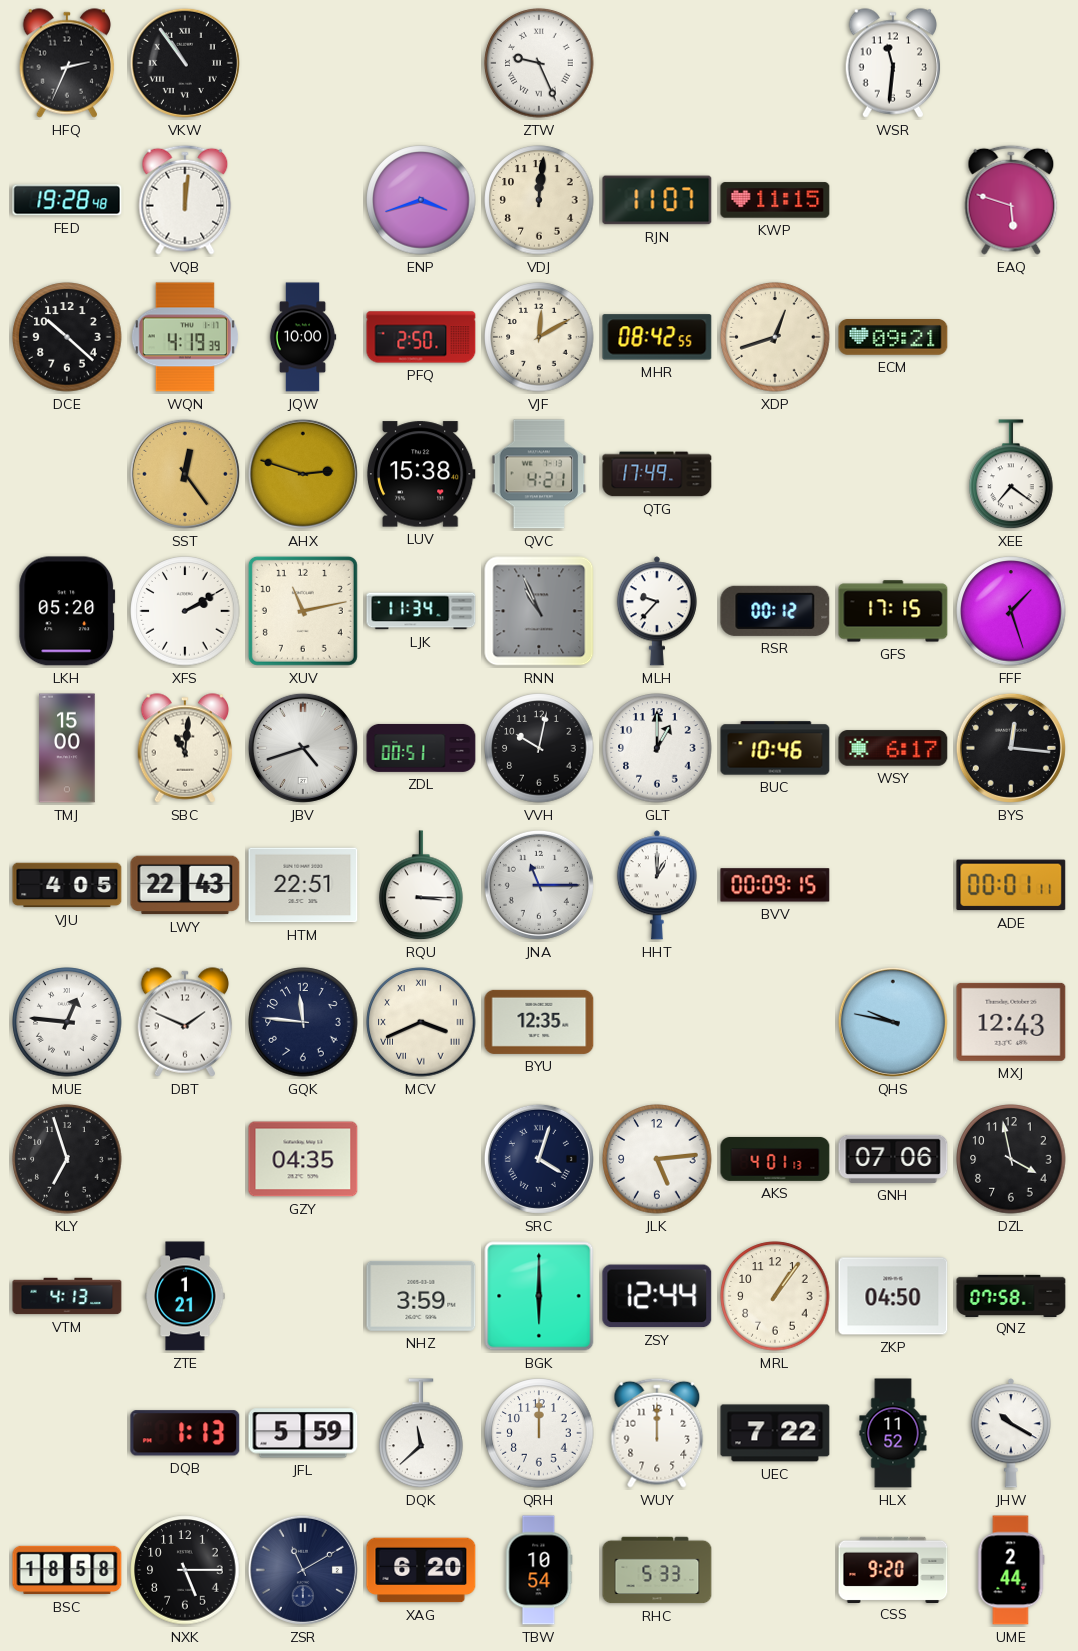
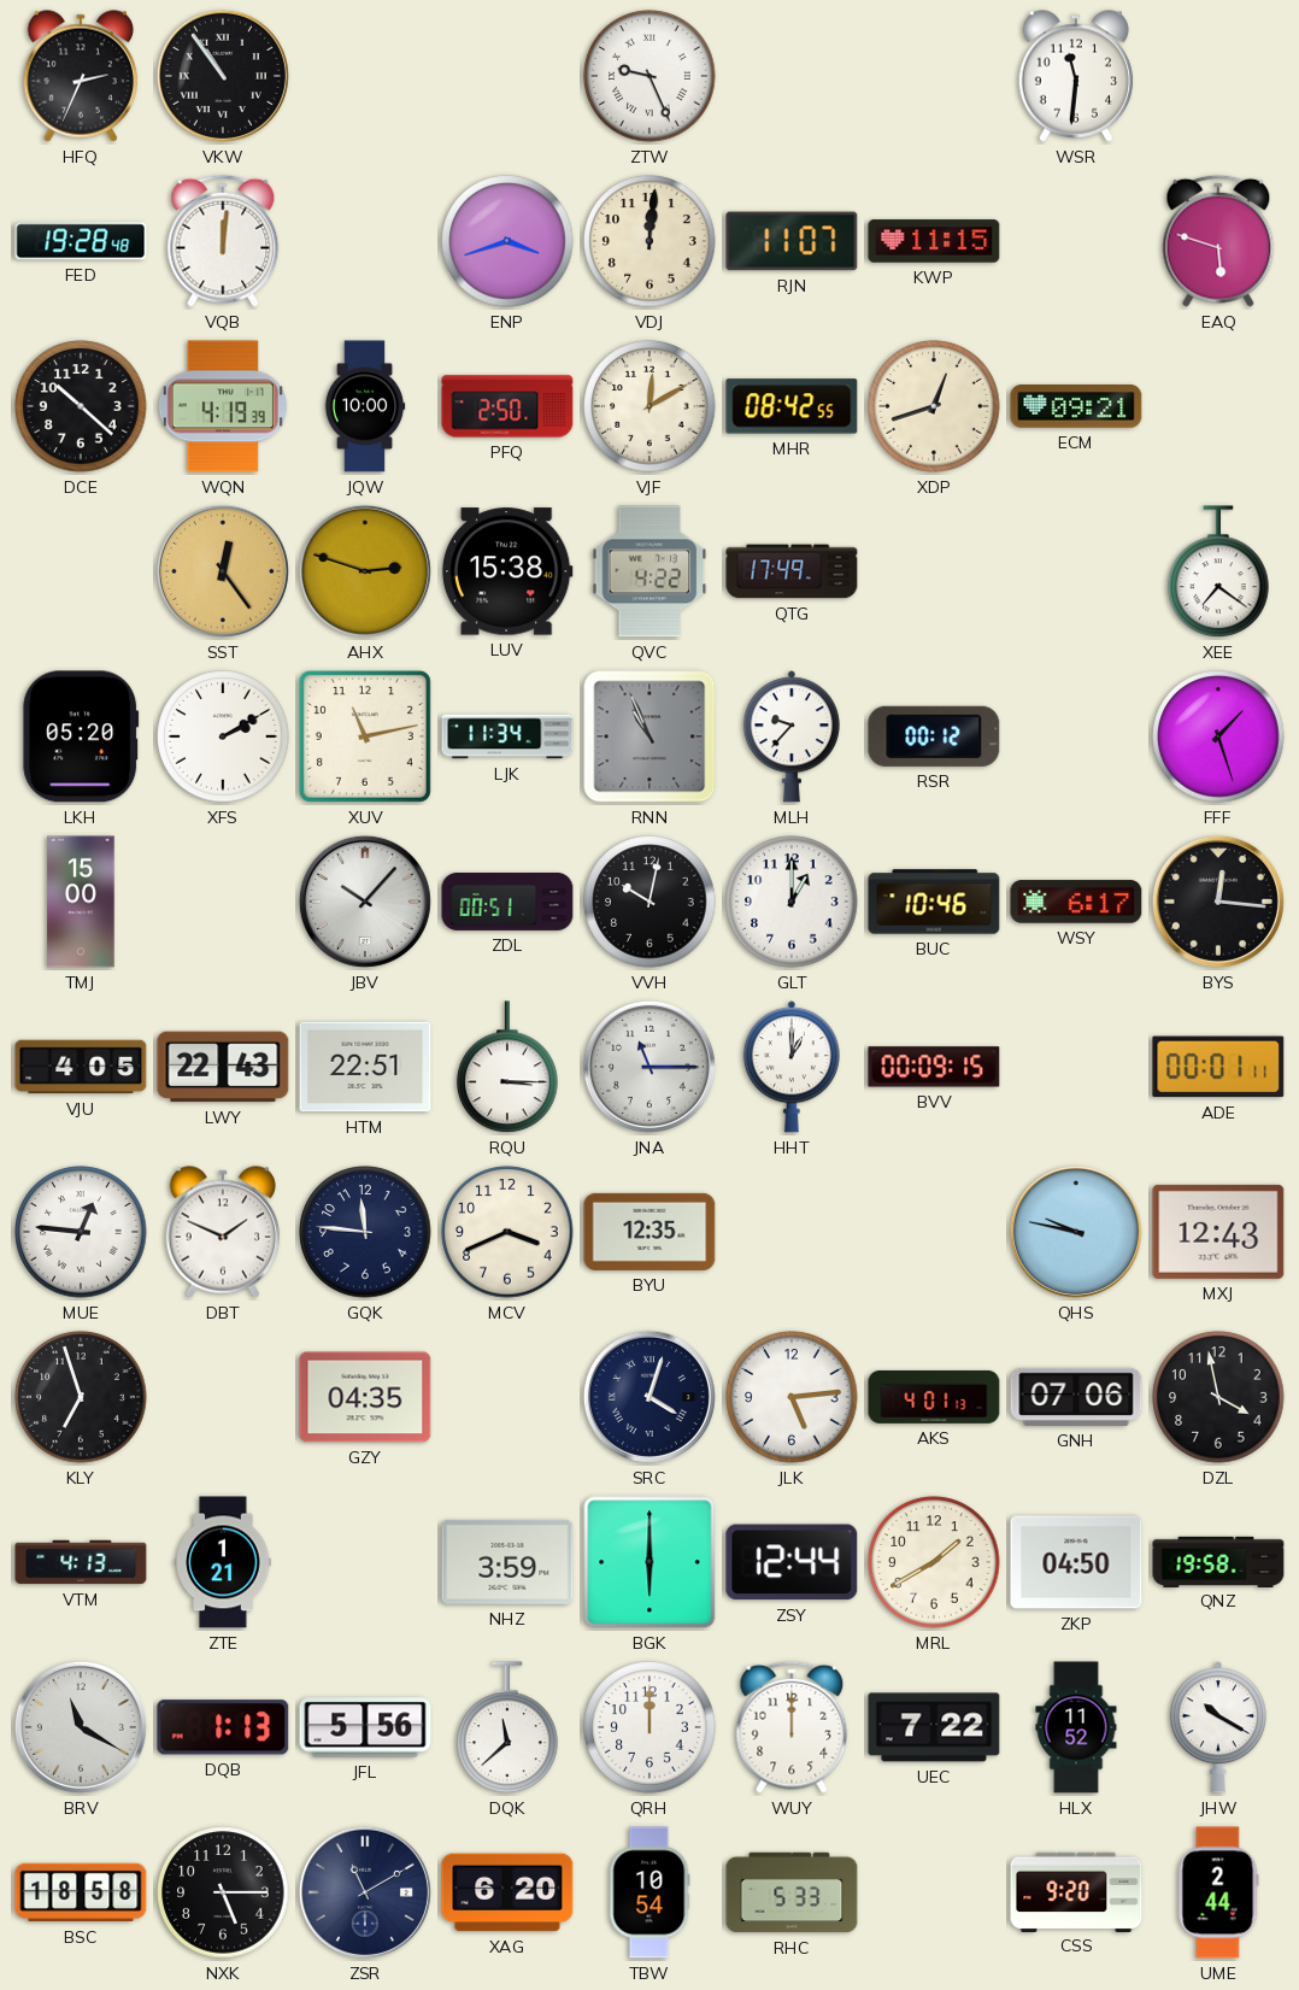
QVC: 4:21 -> 4:22 (649, 571)
GFS: 17:15 -> none (893, 611)
SBC: 11:01 -> none (185, 748)
JBV: 4:42 -> 10:07 (365, 902)
MCV numerals: Roman -> Arabic (507, 1232)
MRL: 1:06 -> 1:40 (934, 1562)
QNZ: 07:58 -> 19:58 (1218, 1561)
BRV: none -> 11:20 (81, 1727)
JFL: 5:59 -> 5:56 (365, 1727)
